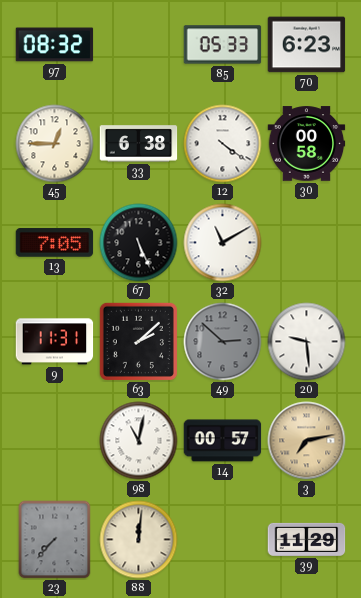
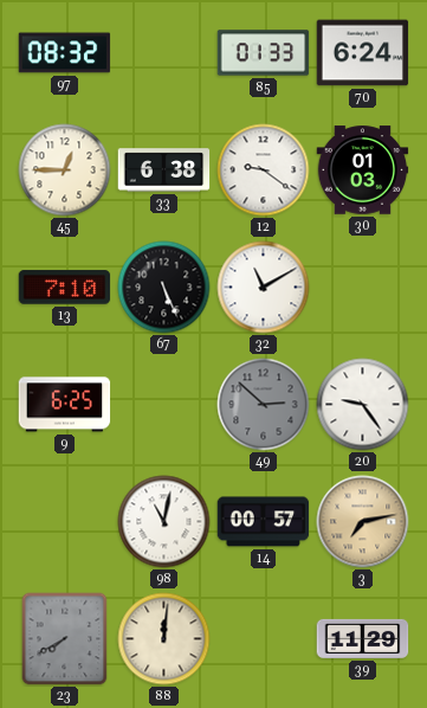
85: 05:33 -> 01:33 (264, 53)
70: 6:23 -> 6:24 (363, 53)
12: 4:21 -> 9:21 (264, 170)
30: 00:58 -> 01:03 (363, 170)
13: 7:05 -> 7:10 (65, 288)
9: 11:31 -> 6:25 (65, 405)
63: 2:08 -> none (138, 341)
20: 9:29 -> 9:24 (363, 405)
23: 7:37 -> 7:40 (65, 639)
